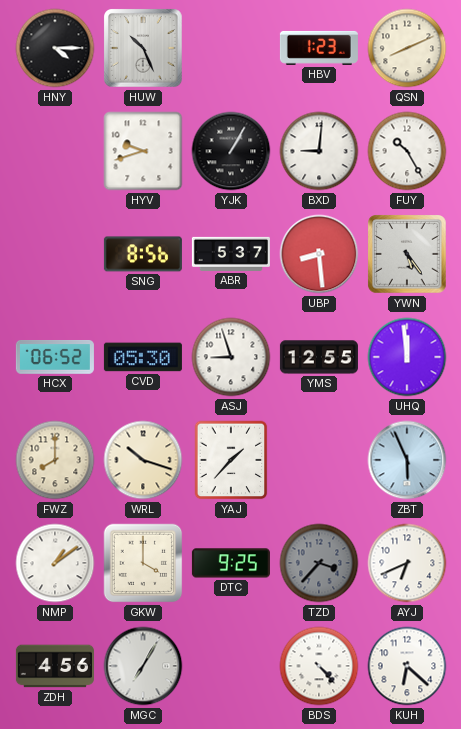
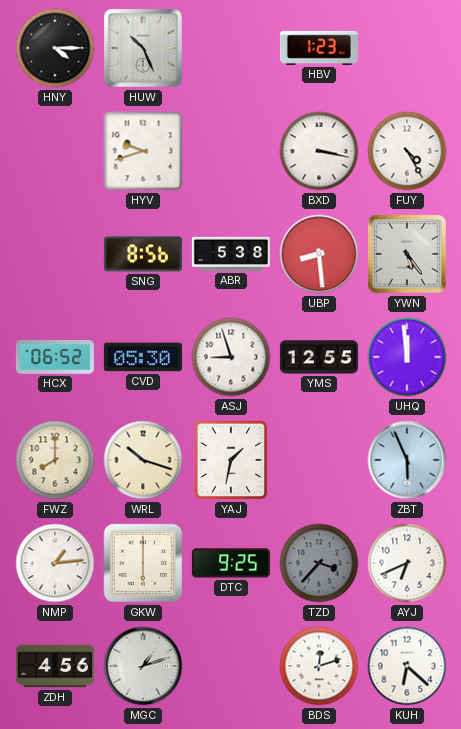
QSN: 8:11 -> none (407, 48)
YJK: 1:05 -> none (231, 151)
BXD: 9:01 -> 3:17 (319, 151)
FUY: 10:25 -> 4:25 (407, 151)
ABR: 5:37 -> 5:38 (231, 254)
YAJ: 1:37 -> 1:32 (231, 460)
NMP: 1:09 -> 1:14 (55, 563)
GKW: 4:00 -> 6:00 (143, 563)
MGC: 7:05 -> 1:12 (143, 666)
BDS: 4:23 -> 12:12 (319, 666)
